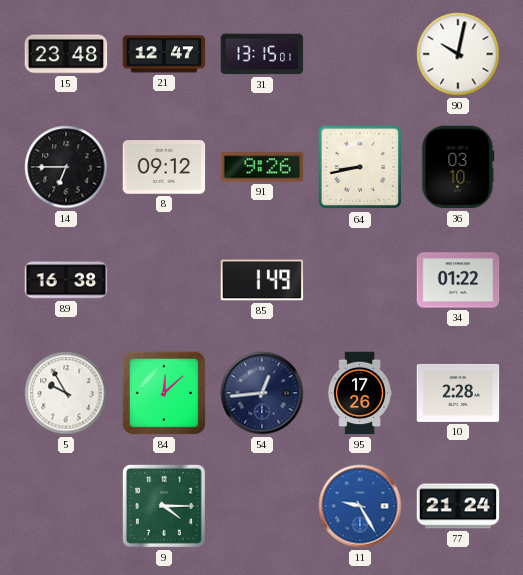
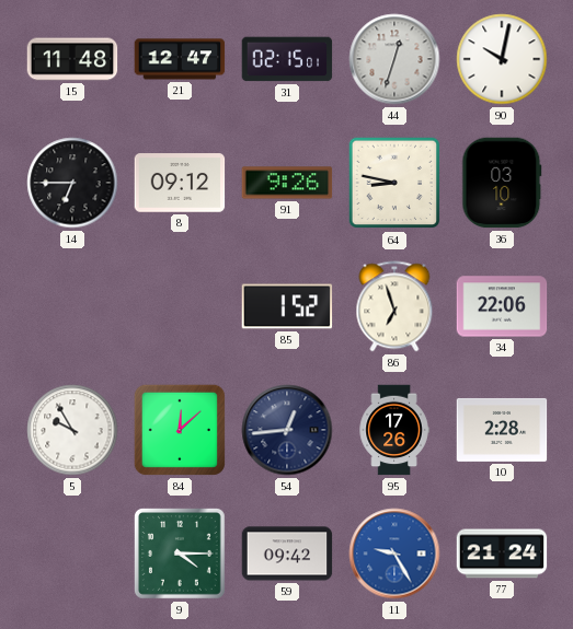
15: 23:48 -> 11:48 (72, 59)
31: 13:15 -> 02:15 (287, 59)
44: none -> 12:33 (394, 59)
64: 8:43 -> 8:47 (394, 183)
89: 16:38 -> none (66, 280)
85: 1:49 -> 1:52 (287, 306)
86: none -> 6:57 (394, 306)
34: 01:22 -> 22:06 (502, 306)
59: none -> 09:42 (287, 554)
